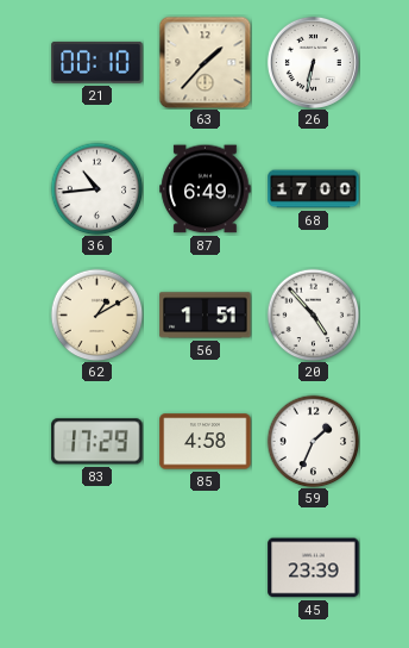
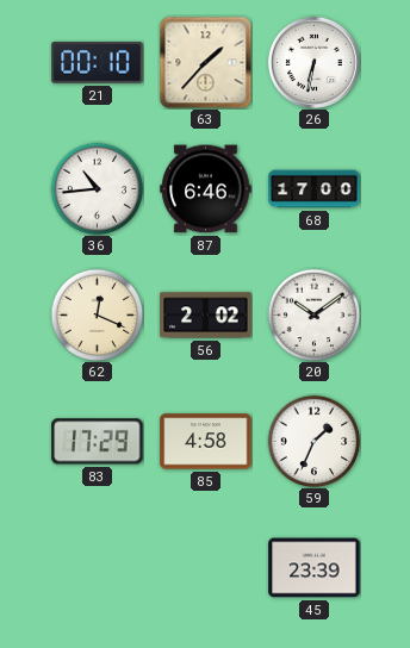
87: 6:49 -> 6:46 (206, 189)
62: 1:10 -> 12:19 (97, 314)
56: 1:51 -> 2:02 (206, 316)
20: 4:53 -> 10:09 (313, 314)
